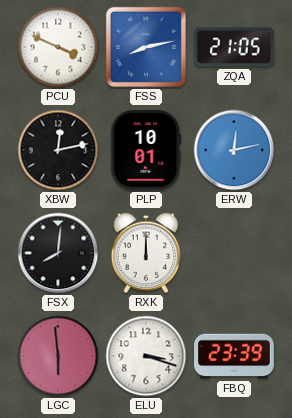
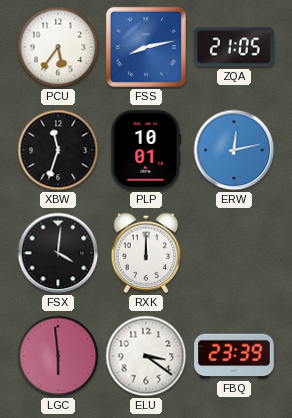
PCU: 3:49 -> 5:36 (58, 47)
XBW: 12:13 -> 11:33 (58, 150)
FSX: 8:01 -> 4:01 (58, 253)
ELU: 3:18 -> 3:21 (146, 356)
